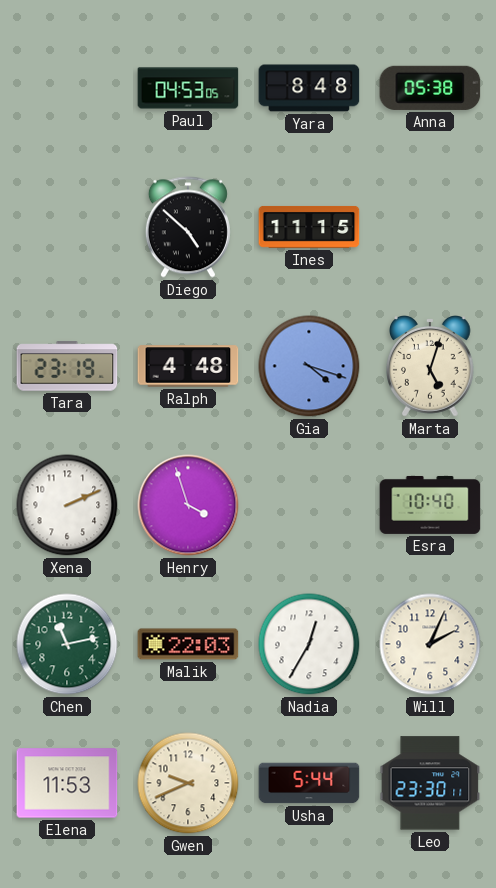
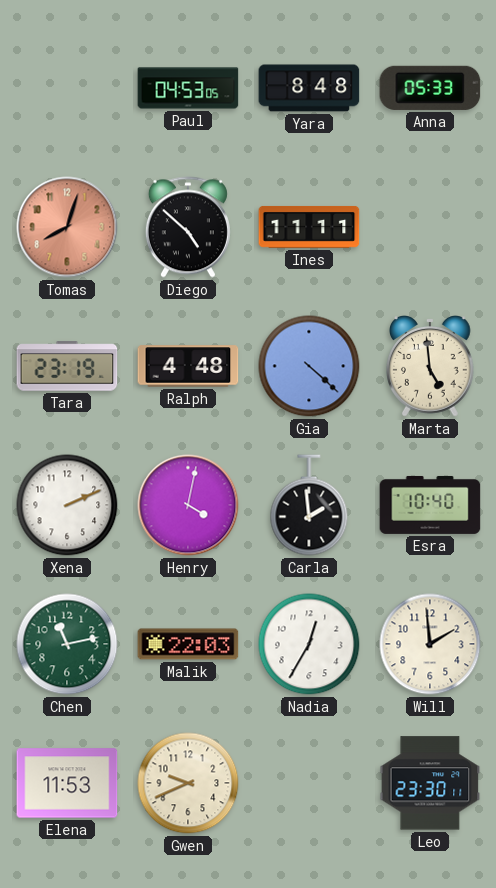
Anna: 05:38 -> 05:33 (430, 88)
Tomas: none -> 8:03 (67, 227)
Ines: 11:15 -> 11:11 (309, 227)
Gia: 4:18 -> 4:22 (309, 366)
Marta: 5:03 -> 4:59 (431, 366)
Henry: 3:57 -> 4:02 (188, 505)
Carla: none -> 1:59 (309, 505)
Will: 2:04 -> 1:59 (430, 644)
Usha: 5:44 -> none (309, 783)
